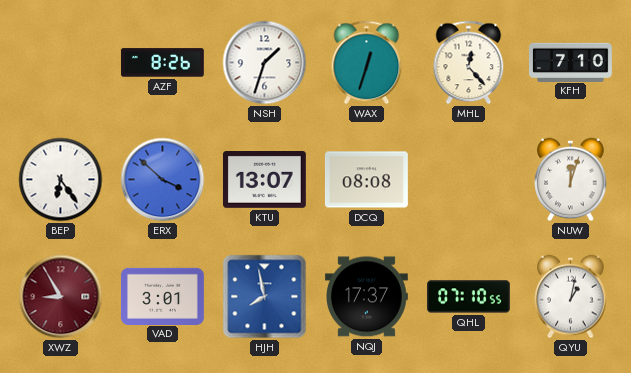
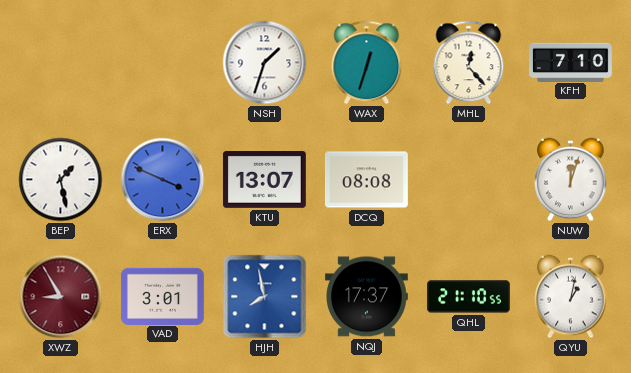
AZF: 8:26 -> none (162, 63)
BEP: 6:24 -> 1:28 (61, 180)
ERX: 3:52 -> 3:49 (163, 180)
QHL: 07:10 -> 21:10 (469, 297)
